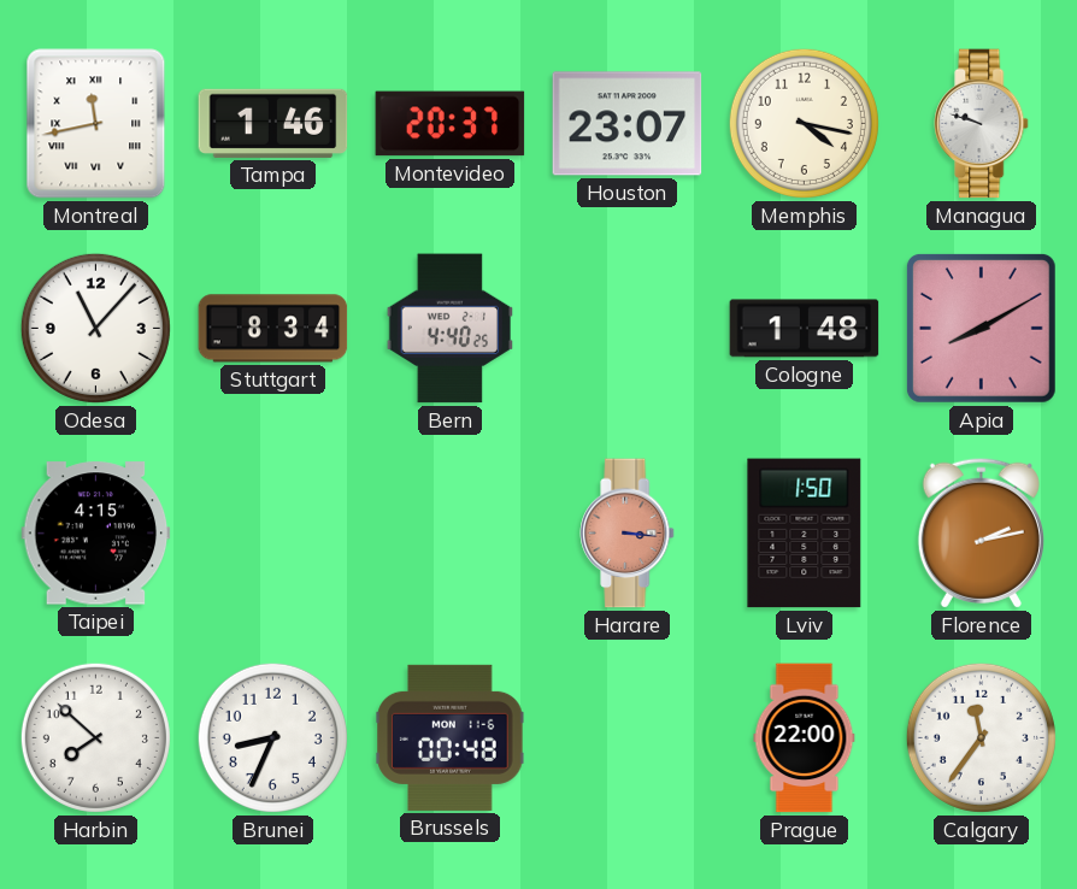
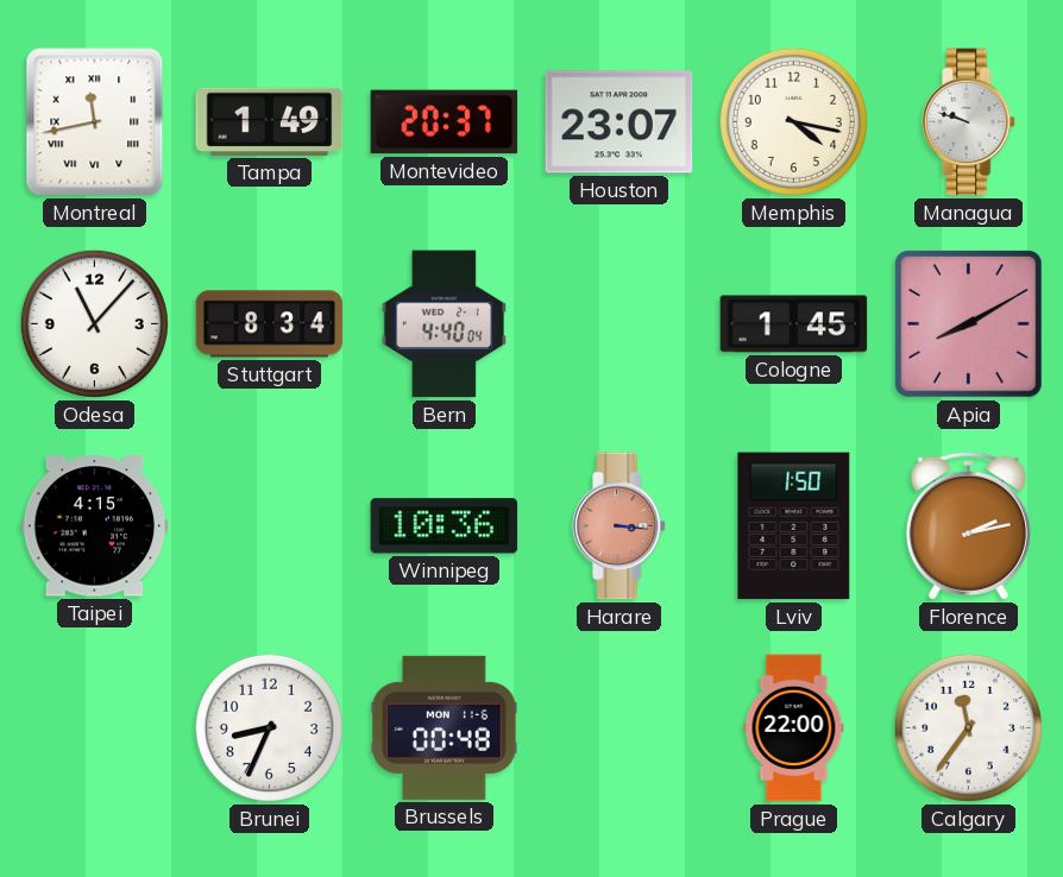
Tampa: 1:46 -> 1:49 (270, 121)
Bern: 4:40:25 -> 4:40:04 (444, 324)
Cologne: 1:48 -> 1:45 (794, 324)
Winnipeg: none -> 10:36 (445, 526)
Harbin: 7:52 -> none (95, 737)
